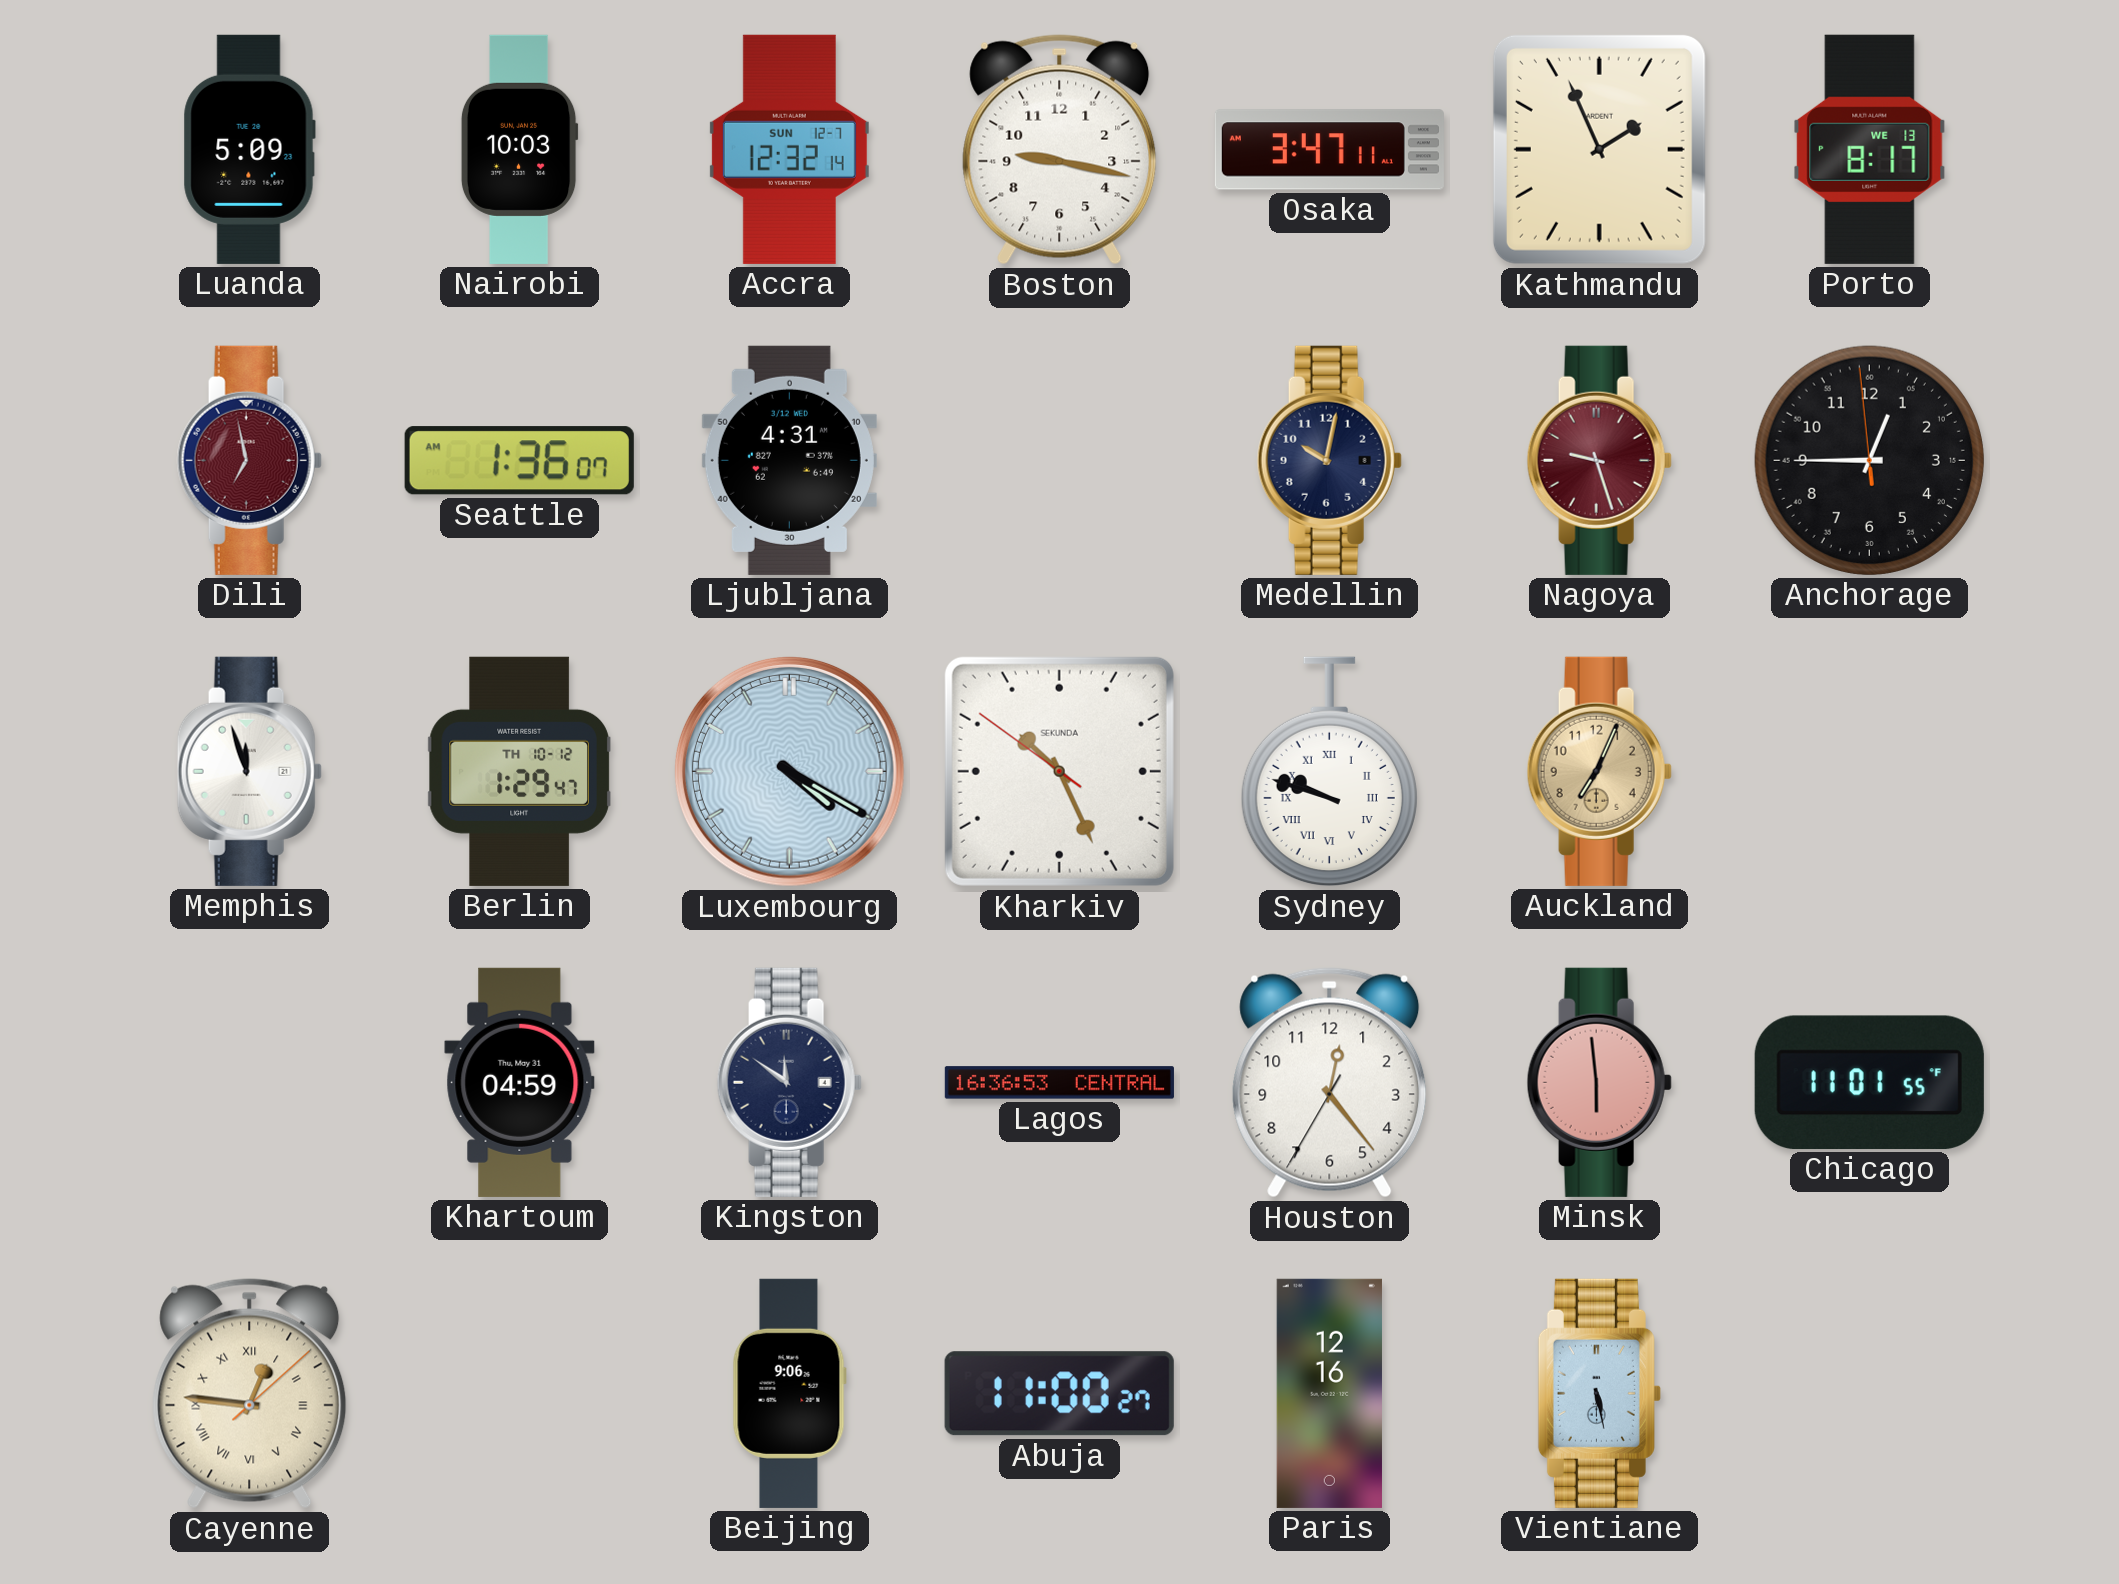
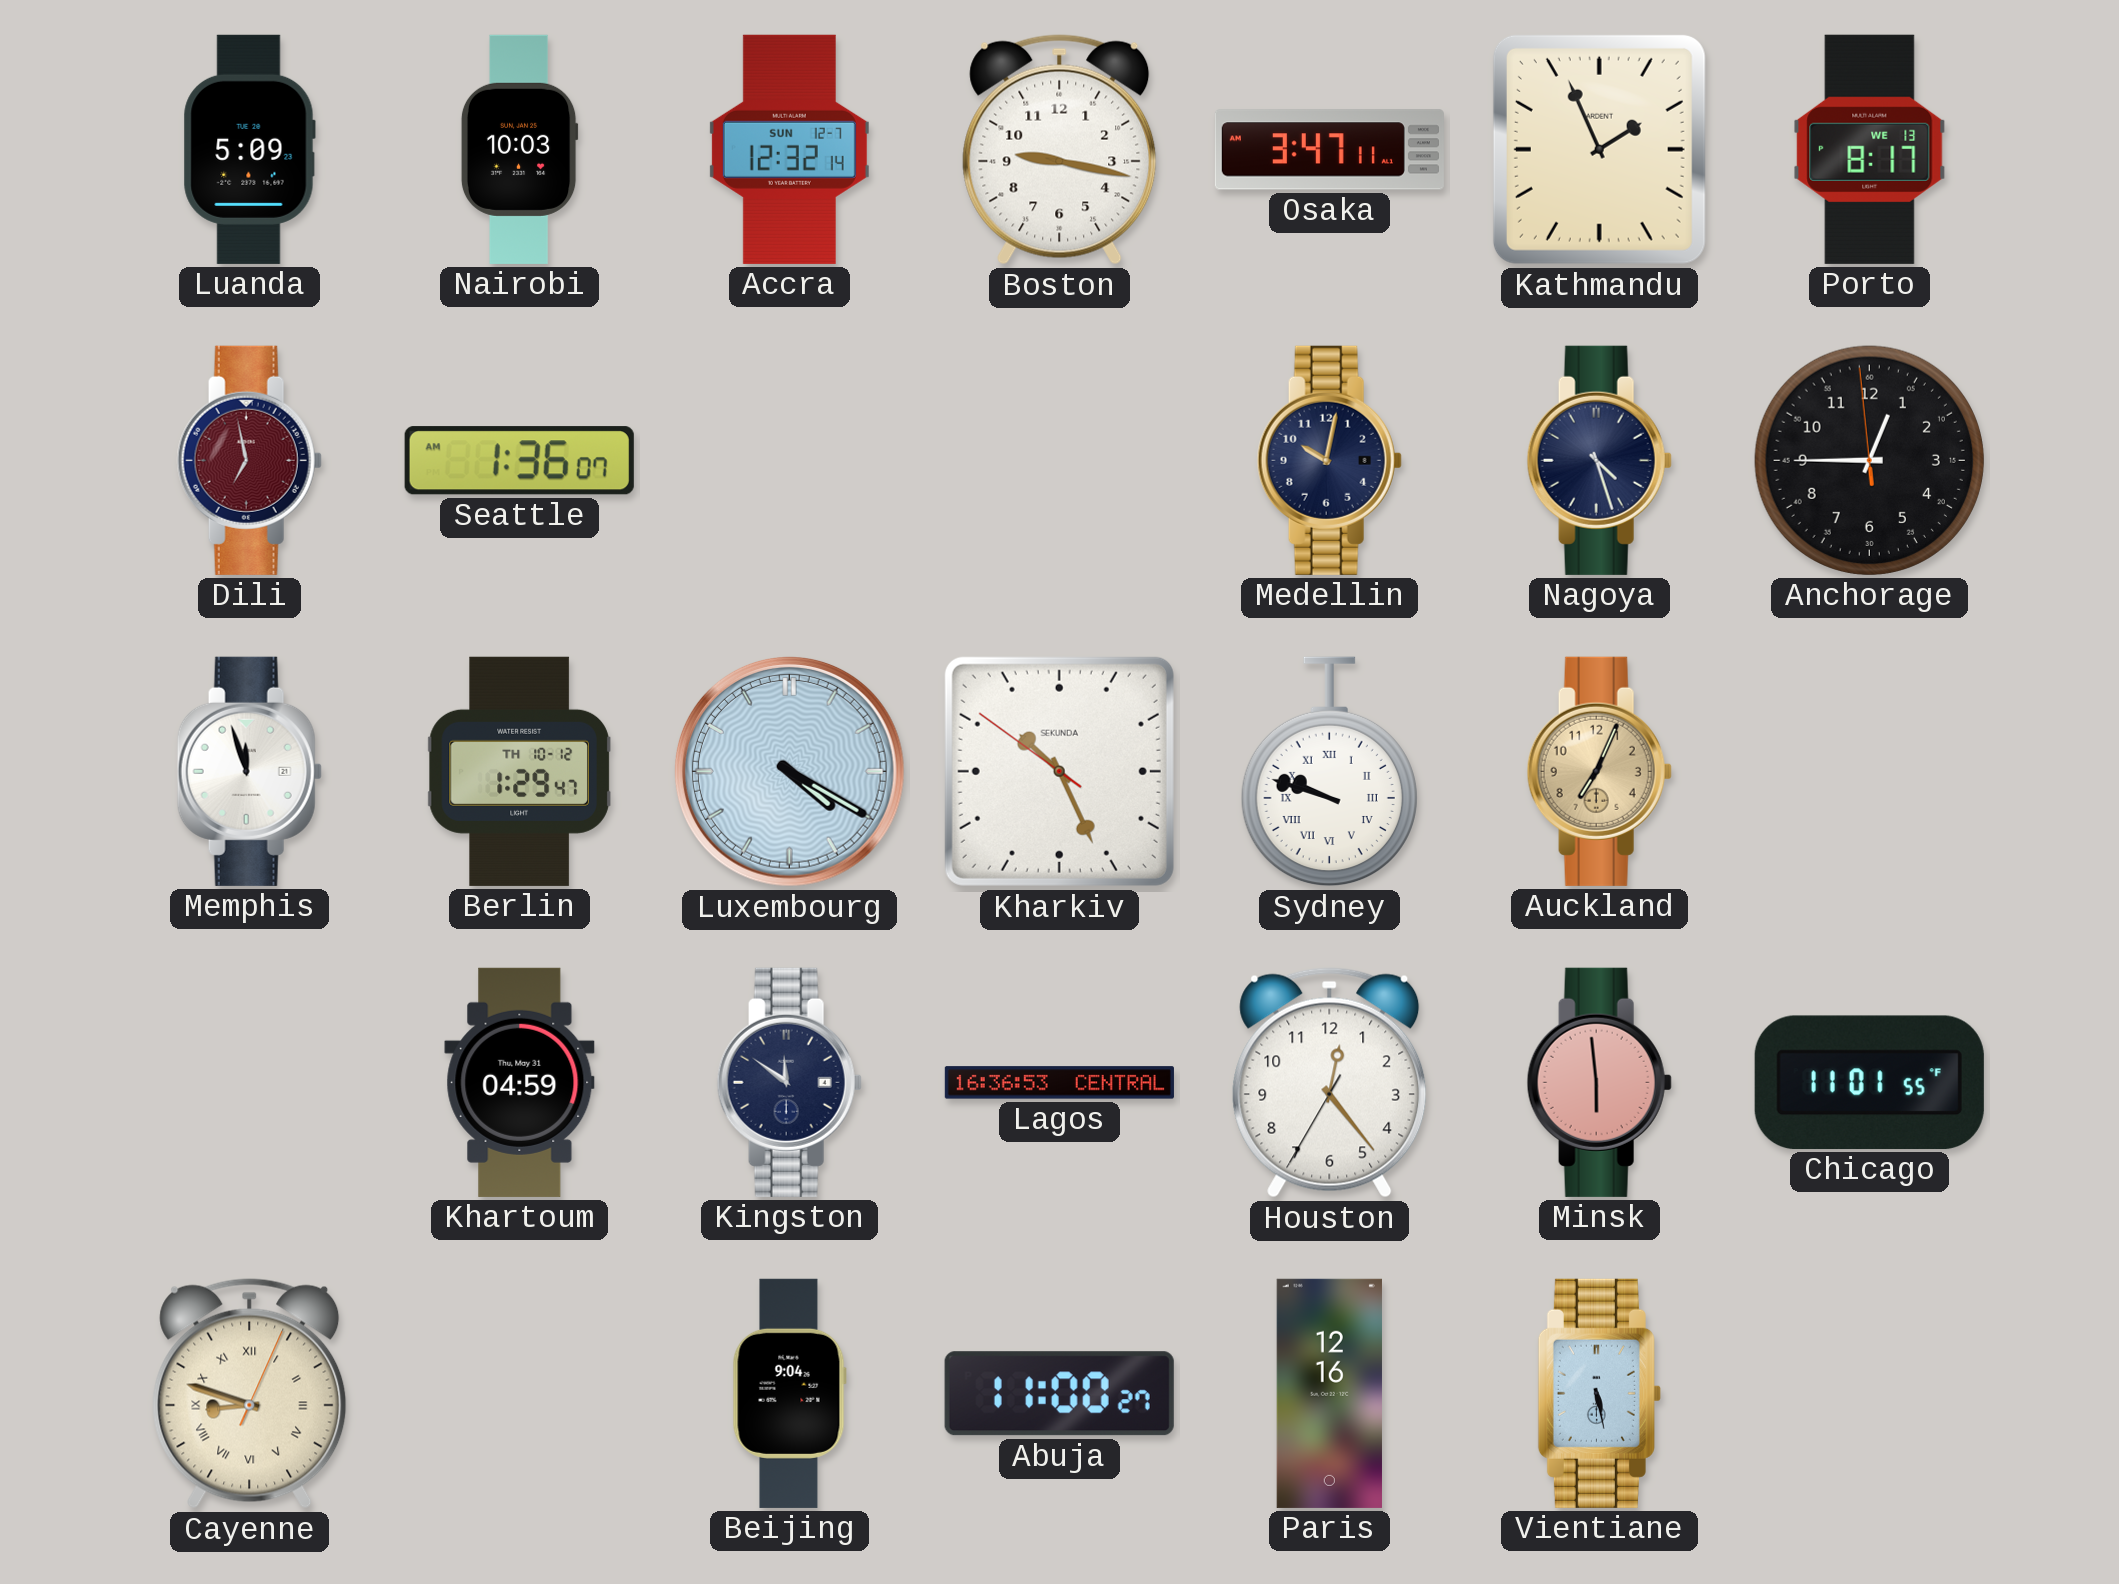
Ljubljana: 4:31 -> none (789, 460)
Nagoya: 9:27 -> 4:27 (1599, 460)
Nagoya dial: burgundy -> navy (1599, 460)
Cayenne: 12:46 -> 8:48 (250, 1394)
Beijing: 9:06 -> 9:04 (789, 1393)
